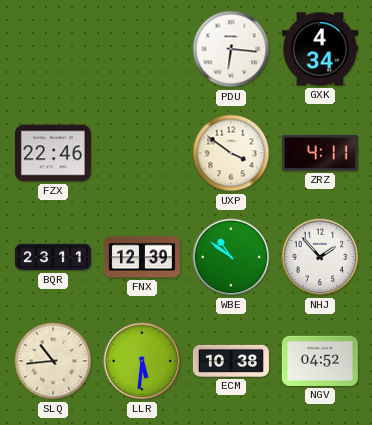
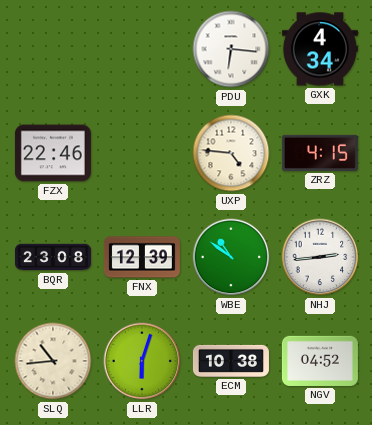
UXP: 3:51 -> 4:46 (231, 153)
ZRZ: 4:11 -> 4:15 (320, 153)
BQR: 23:11 -> 23:08 (53, 257)
NHJ: 1:53 -> 2:44 (320, 257)
LLR: 5:31 -> 6:03 (142, 361)
